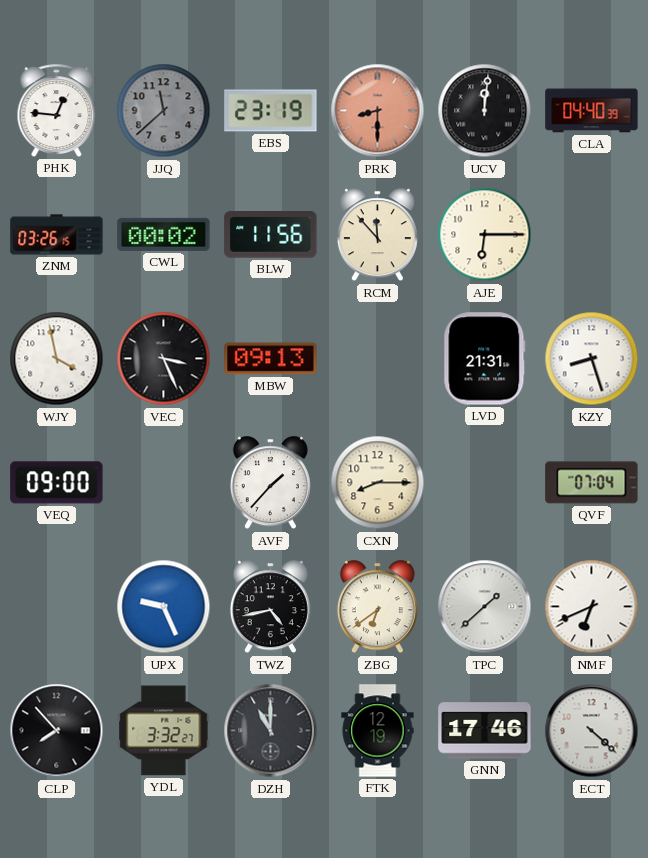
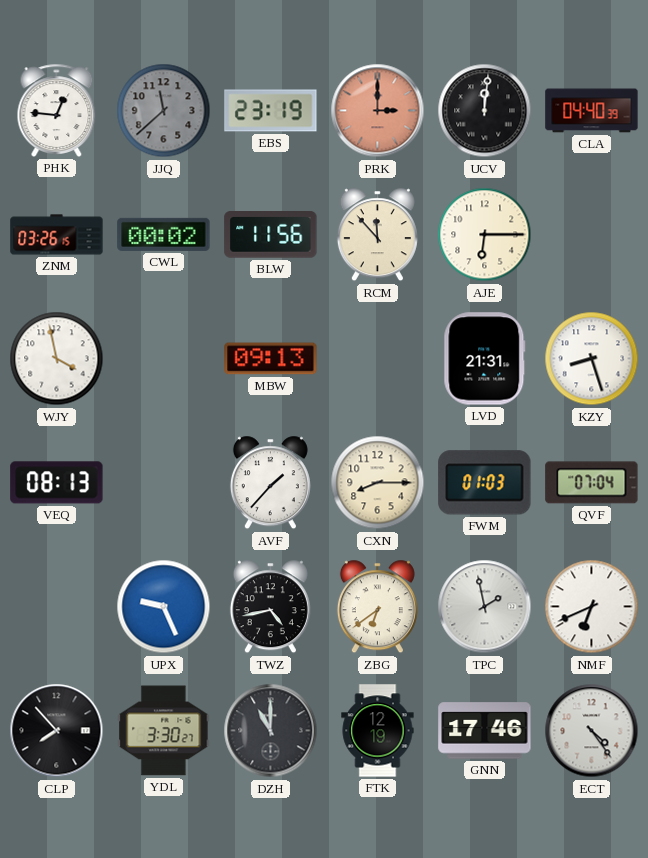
PRK: 8:30 -> 3:00 (378, 111)
VEC: 3:26 -> none (164, 359)
VEQ: 09:00 -> 08:13 (57, 483)
FWM: none -> 01:03 (485, 483)
TPC: 1:38 -> 1:58 (485, 607)
YDL: 3:32 -> 3:30 (164, 731)
ECT: 4:22 -> 4:24 (592, 731)
